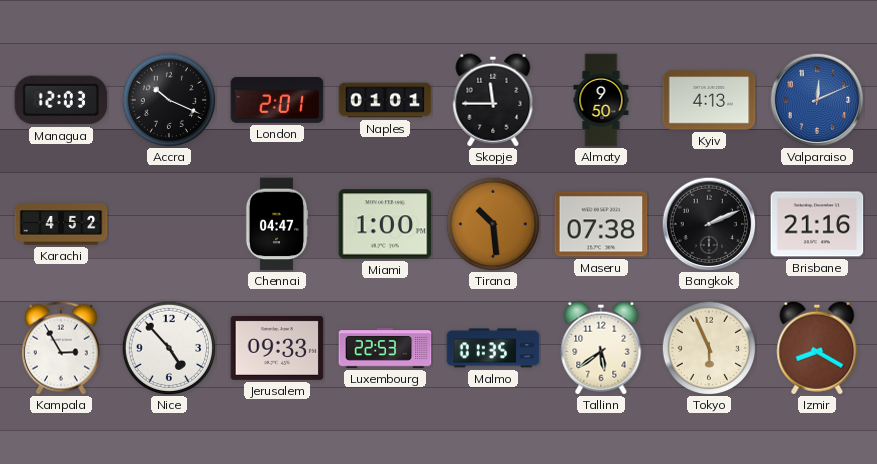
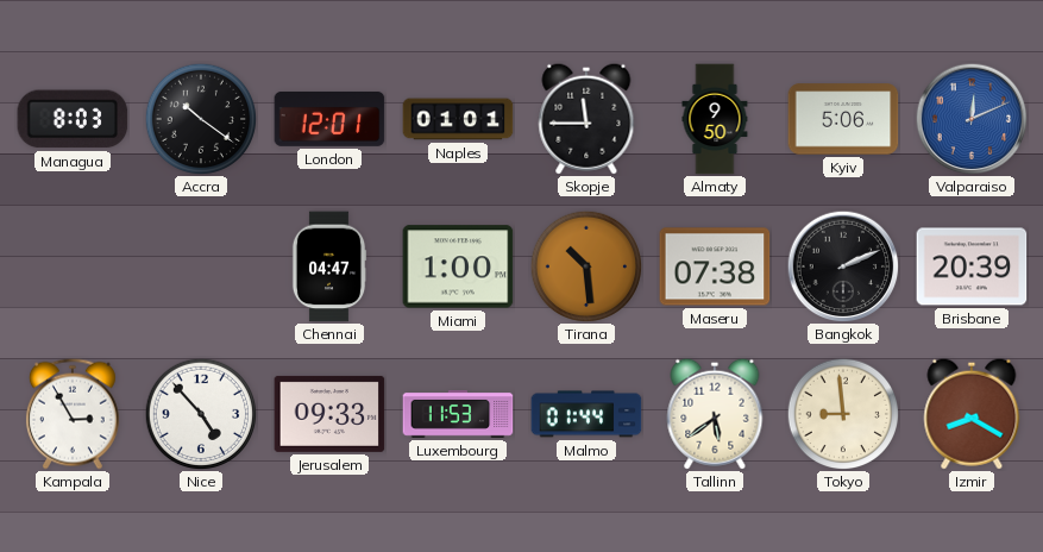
Managua: 12:03 -> 8:03 (73, 119)
Accra: 10:19 -> 10:21 (201, 119)
London: 2:01 -> 12:01 (329, 119)
Kyiv: 4:13 -> 5:06 (843, 119)
Karachi: 4:52 -> none (61, 224)
Brisbane: 21:16 -> 20:39 (972, 266)
Luxembourg: 22:53 -> 11:53 (458, 415)
Malmo: 01:35 -> 01:44 (586, 414)
Tokyo: 5:56 -> 8:59 (843, 414)
